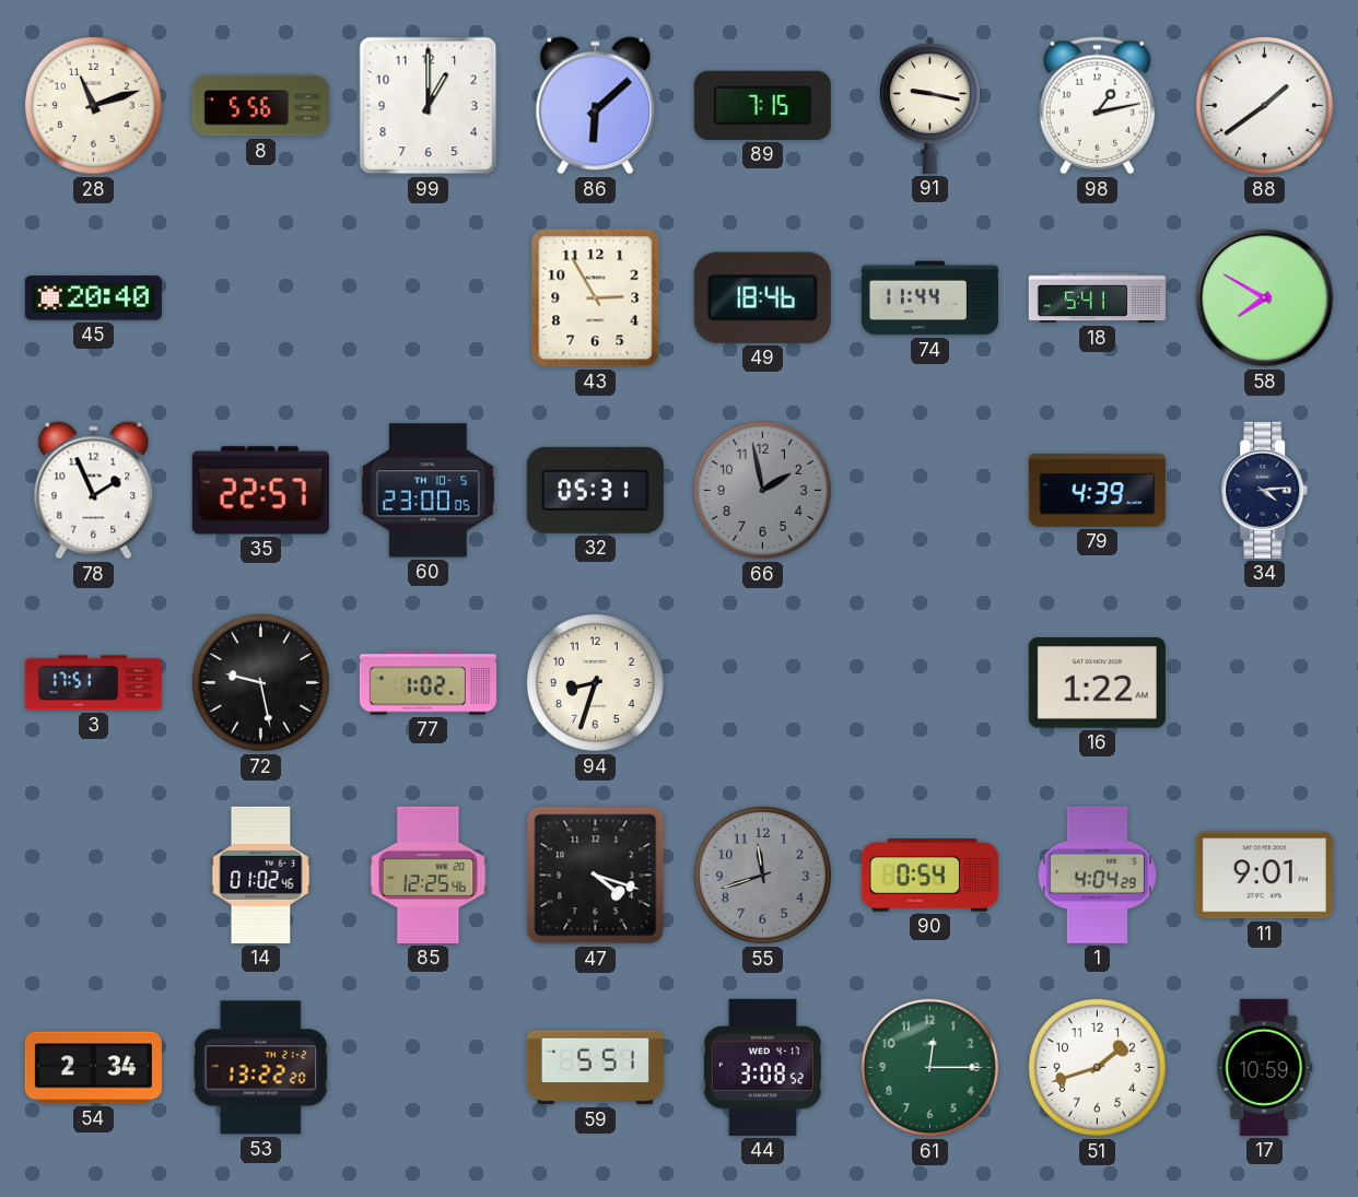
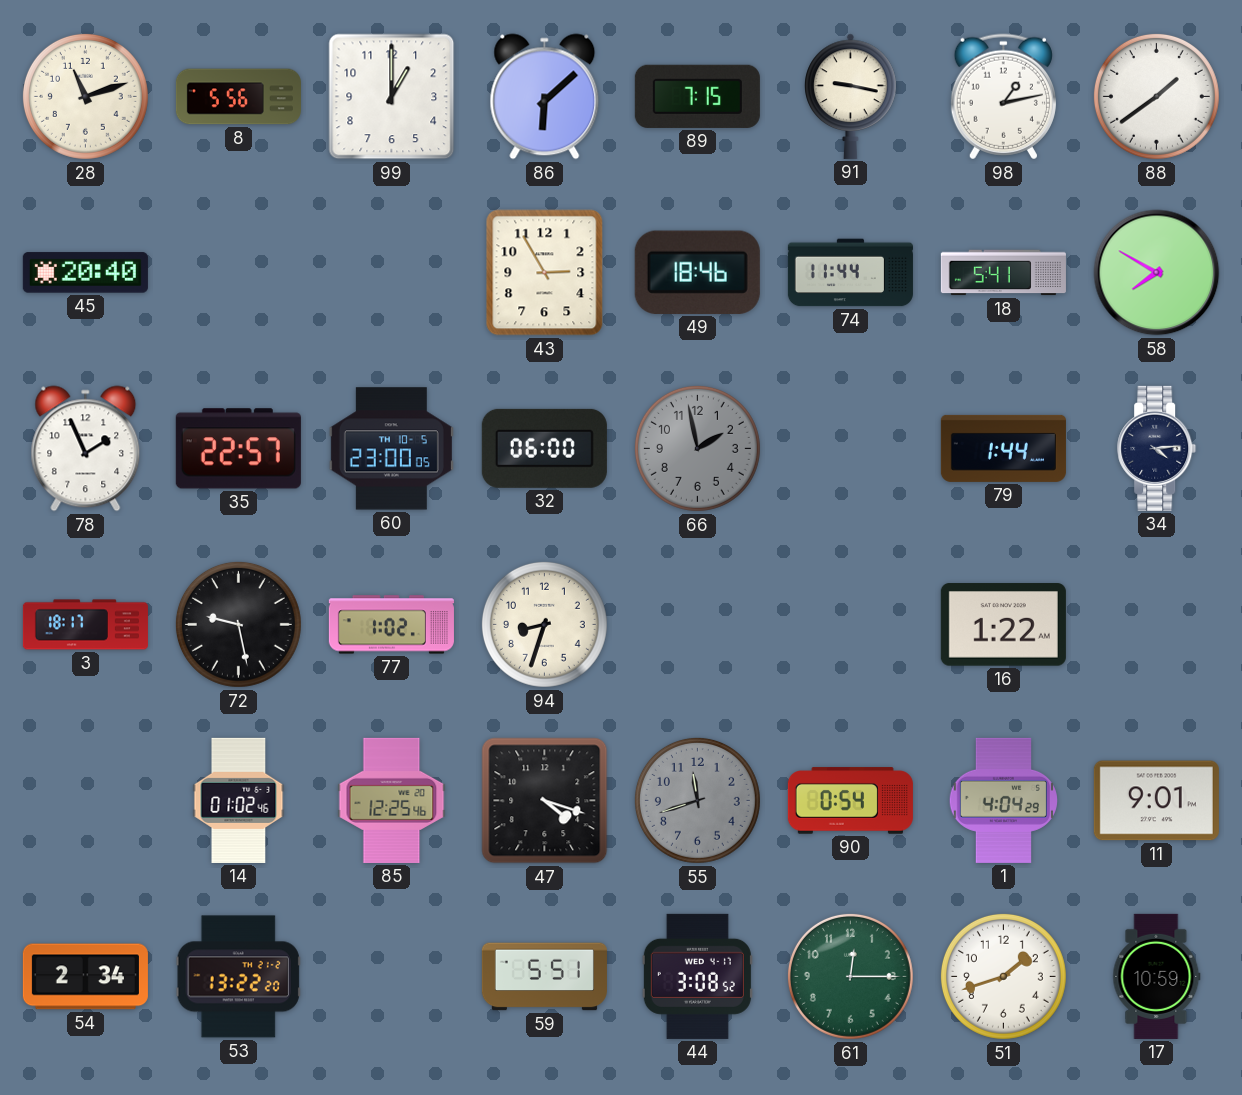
32: 05:31 -> 06:00 (544, 448)
79: 4:39 -> 1:44 (1003, 448)
3: 17:51 -> 18:17 (85, 625)
